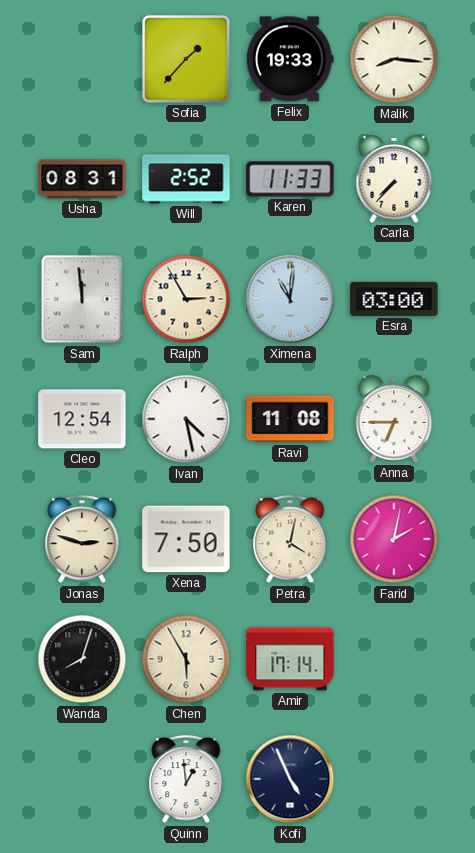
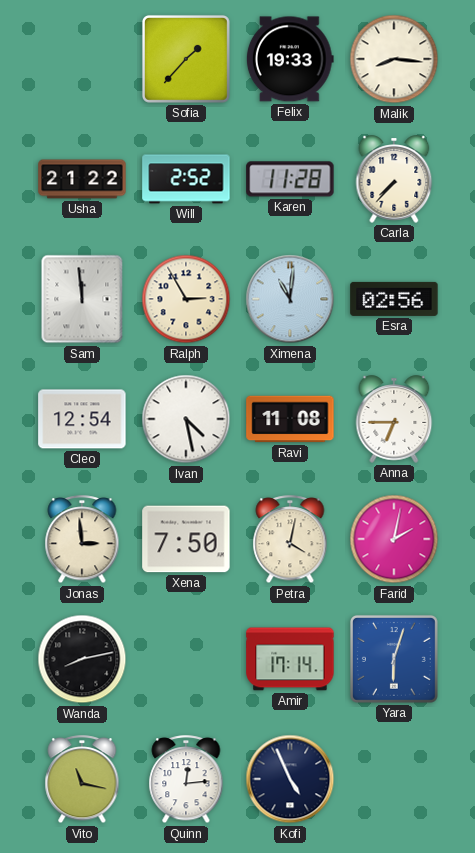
Usha: 08:31 -> 21:22 (82, 179)
Karen: 11:33 -> 11:28 (290, 179)
Esra: 03:00 -> 02:56 (394, 299)
Jonas: 2:48 -> 2:59 (82, 540)
Wanda: 8:03 -> 8:13 (82, 659)
Chen: 5:55 -> none (186, 659)
Yara: none -> 6:03 (394, 659)
Vito: none -> 11:17 (82, 780)
Quinn: 12:59 -> 12:14 (186, 780)
